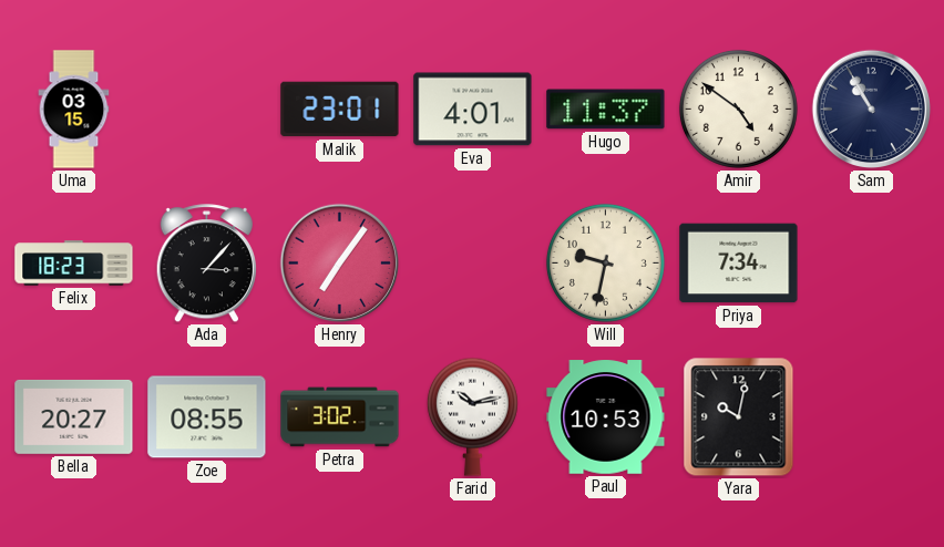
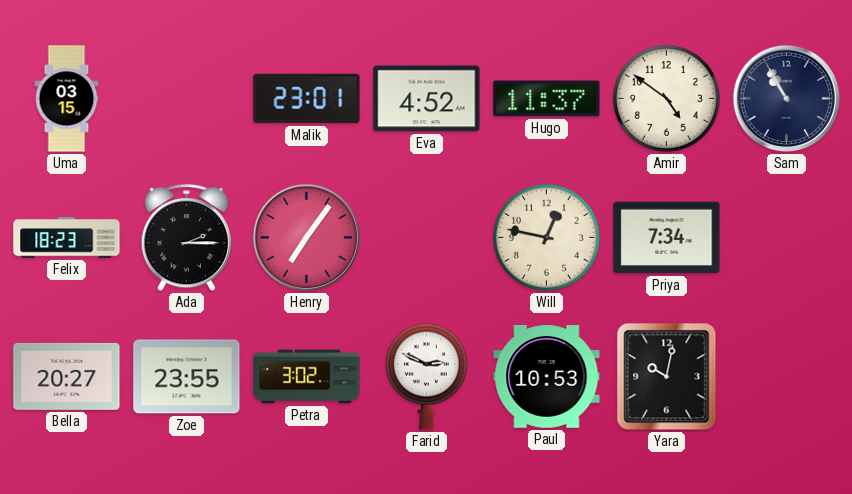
Eva: 4:01 -> 4:52 (427, 99)
Ada: 3:07 -> 2:15 (186, 238)
Will: 9:32 -> 12:47 (546, 237)
Zoe: 08:55 -> 23:55 (187, 377)
Farid: 10:13 -> 2:49 (426, 376)
